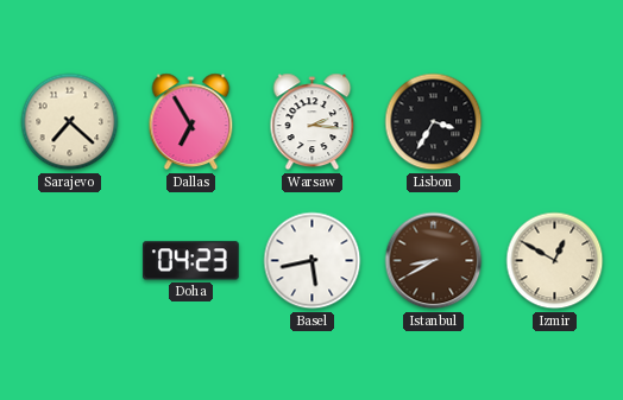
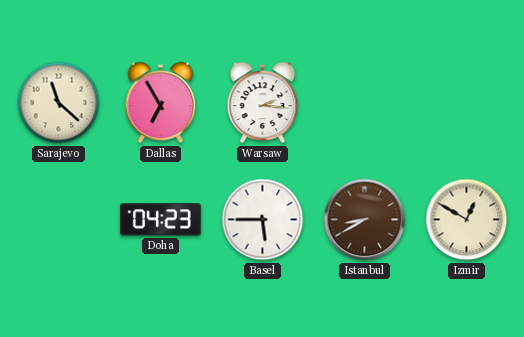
Sarajevo: 7:22 -> 11:22 (59, 103)
Lisbon: 3:35 -> none (434, 122)
Basel: 5:43 -> 5:45 (263, 220)
